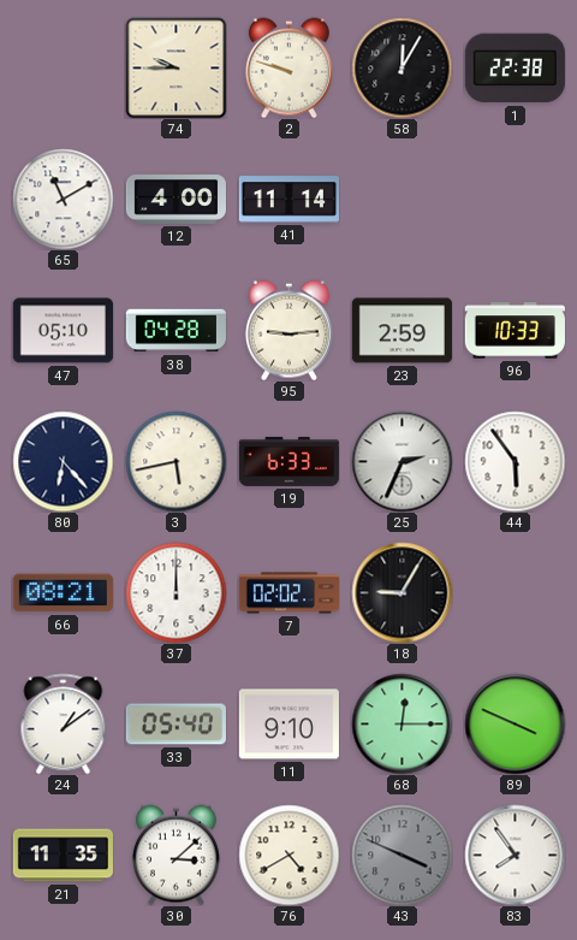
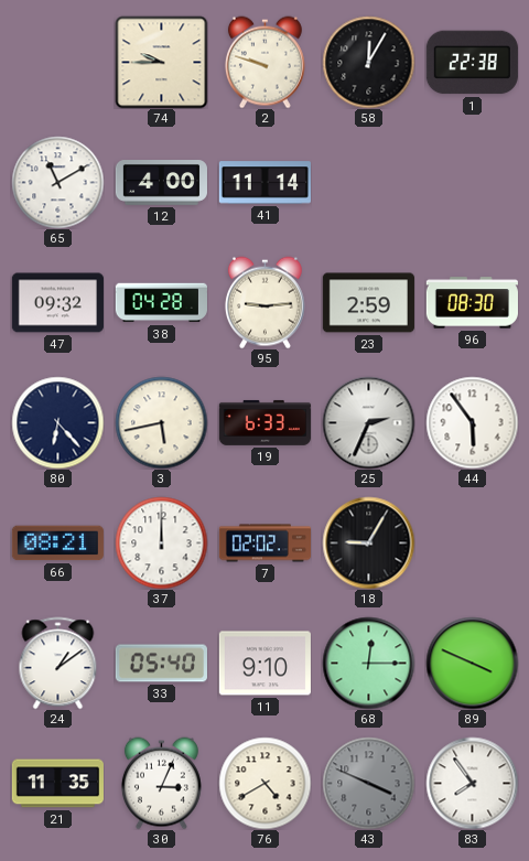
47: 05:10 -> 09:32 (57, 303)
96: 10:33 -> 08:30 (472, 303)
30: 3:08 -> 3:04 (161, 783)
